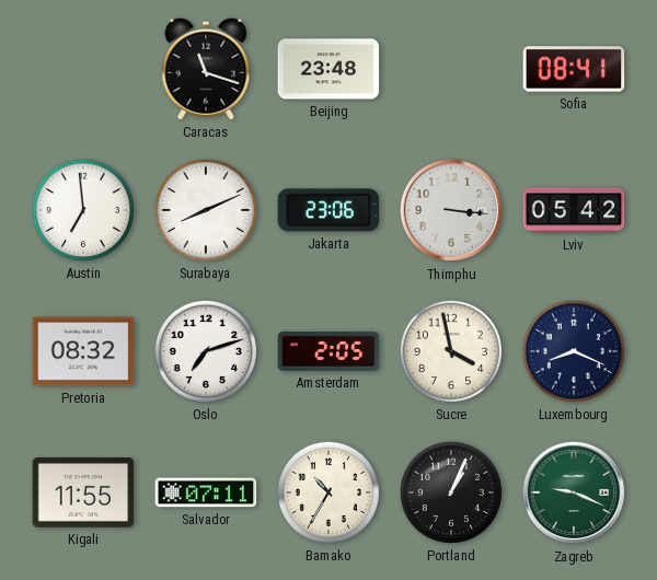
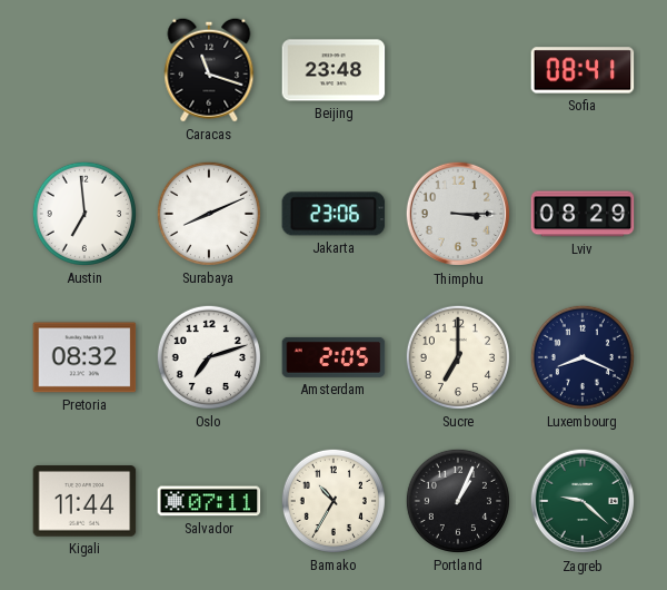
Thimphu: 3:16 -> 3:15 (458, 214)
Lviv: 05:42 -> 08:29 (583, 214)
Sucre: 3:58 -> 7:00 (458, 357)
Kigali: 11:55 -> 11:44 (84, 501)
Zagreb: 9:19 -> 9:22 (583, 501)
